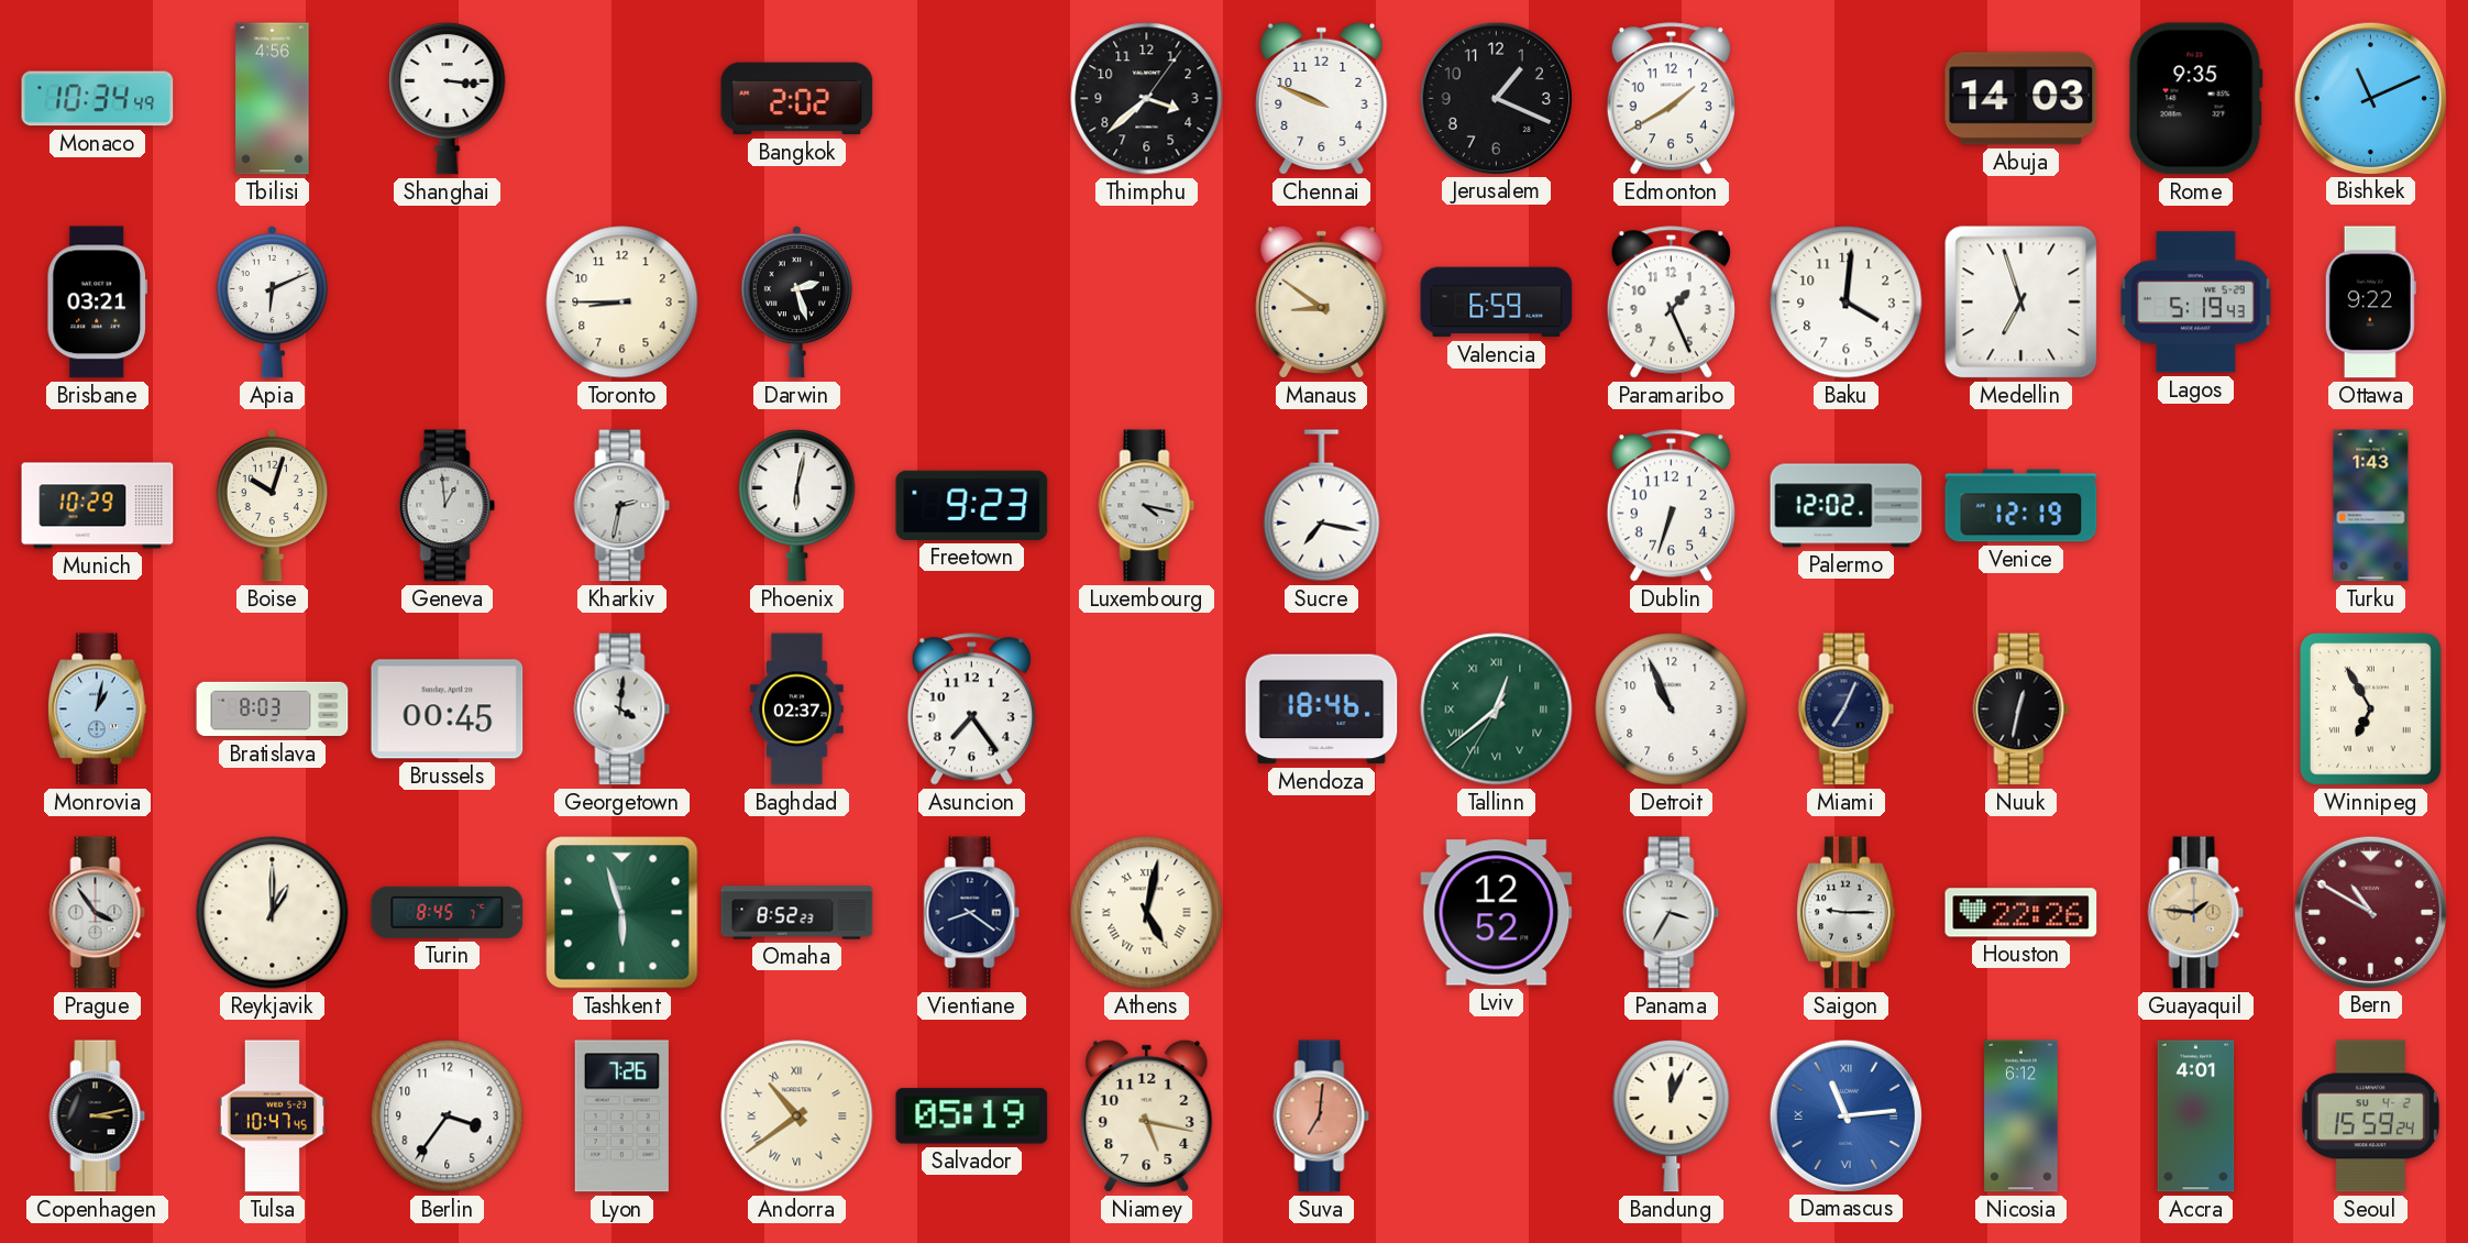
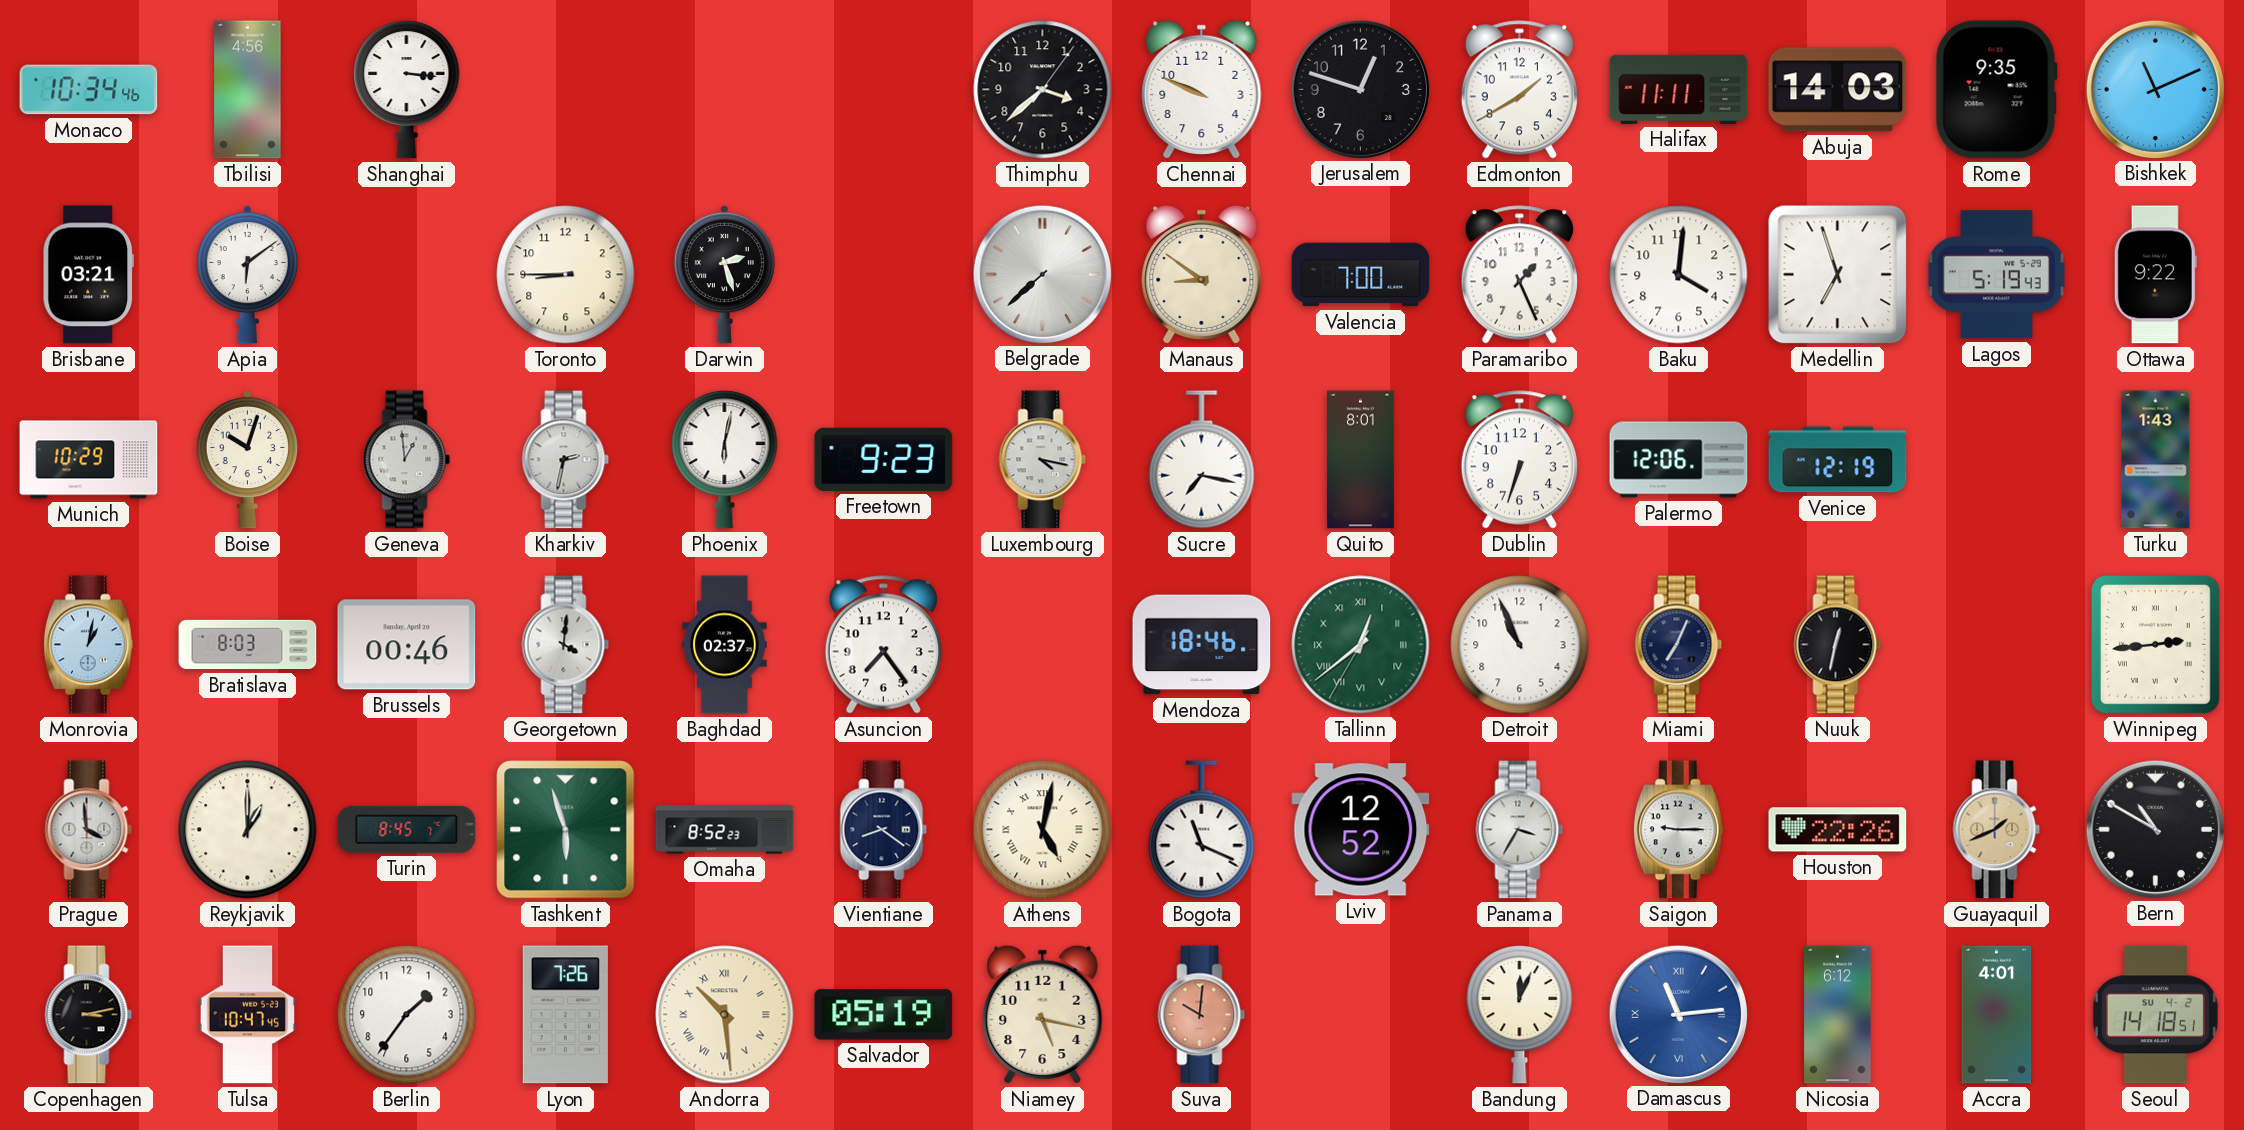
Monaco: 10:34:49 -> 10:34:46 (89, 90)
Bangkok: 2:02 -> none (797, 99)
Jerusalem: 1:19 -> 12:48 (1360, 89)
Halifax: none -> 11:11 (1679, 89)
Apia: 6:11 -> 6:09 (247, 274)
Belgrade: none -> 7:38 (1042, 274)
Valencia: 6:59 -> 7:00 (1361, 275)
Quito: none -> 8:01 (1360, 460)
Palermo: 12:02 -> 12:06 (1679, 460)
Brussels: 00:45 -> 00:46 (407, 645)
Winnipeg: 6:55 -> 2:44 (2155, 645)
Prague: 3:54 -> 3:59 (89, 830)
Bogota: none -> 11:19 (1202, 830)
Guayaquil: 1:46 -> 1:41 (1997, 830)
Bern dial: burgundy -> black (2155, 829)
Berlin: 3:36 -> 1:36 (407, 1015)
Andorra: 10:39 -> 10:29 (725, 1015)
Suva: 7:01 -> 10:01 (1202, 1015)
Seoul: 15:59 -> 14:18 (2155, 1015)
